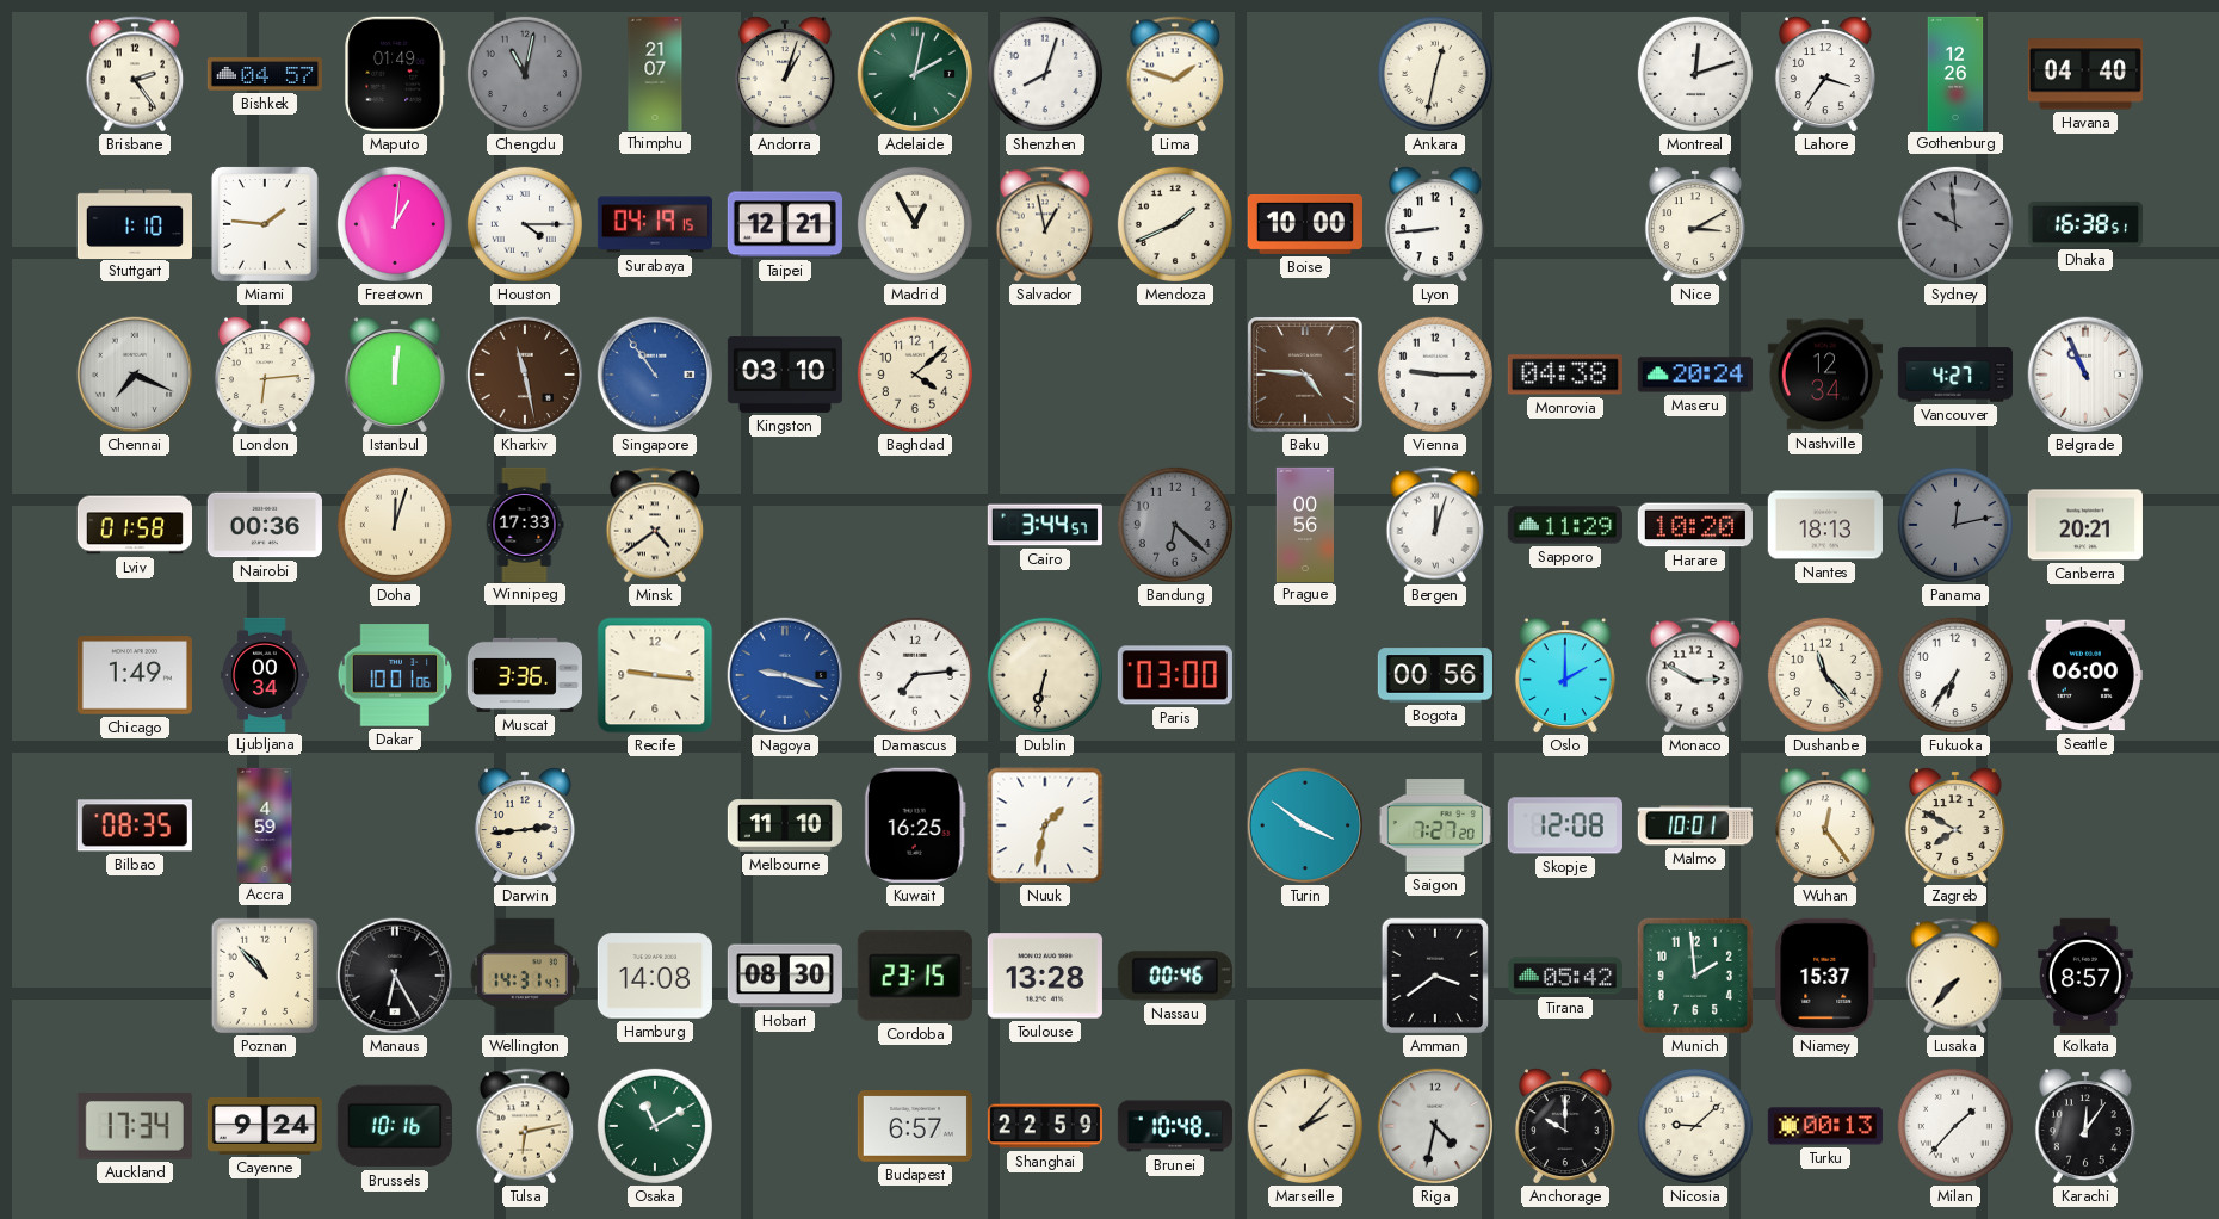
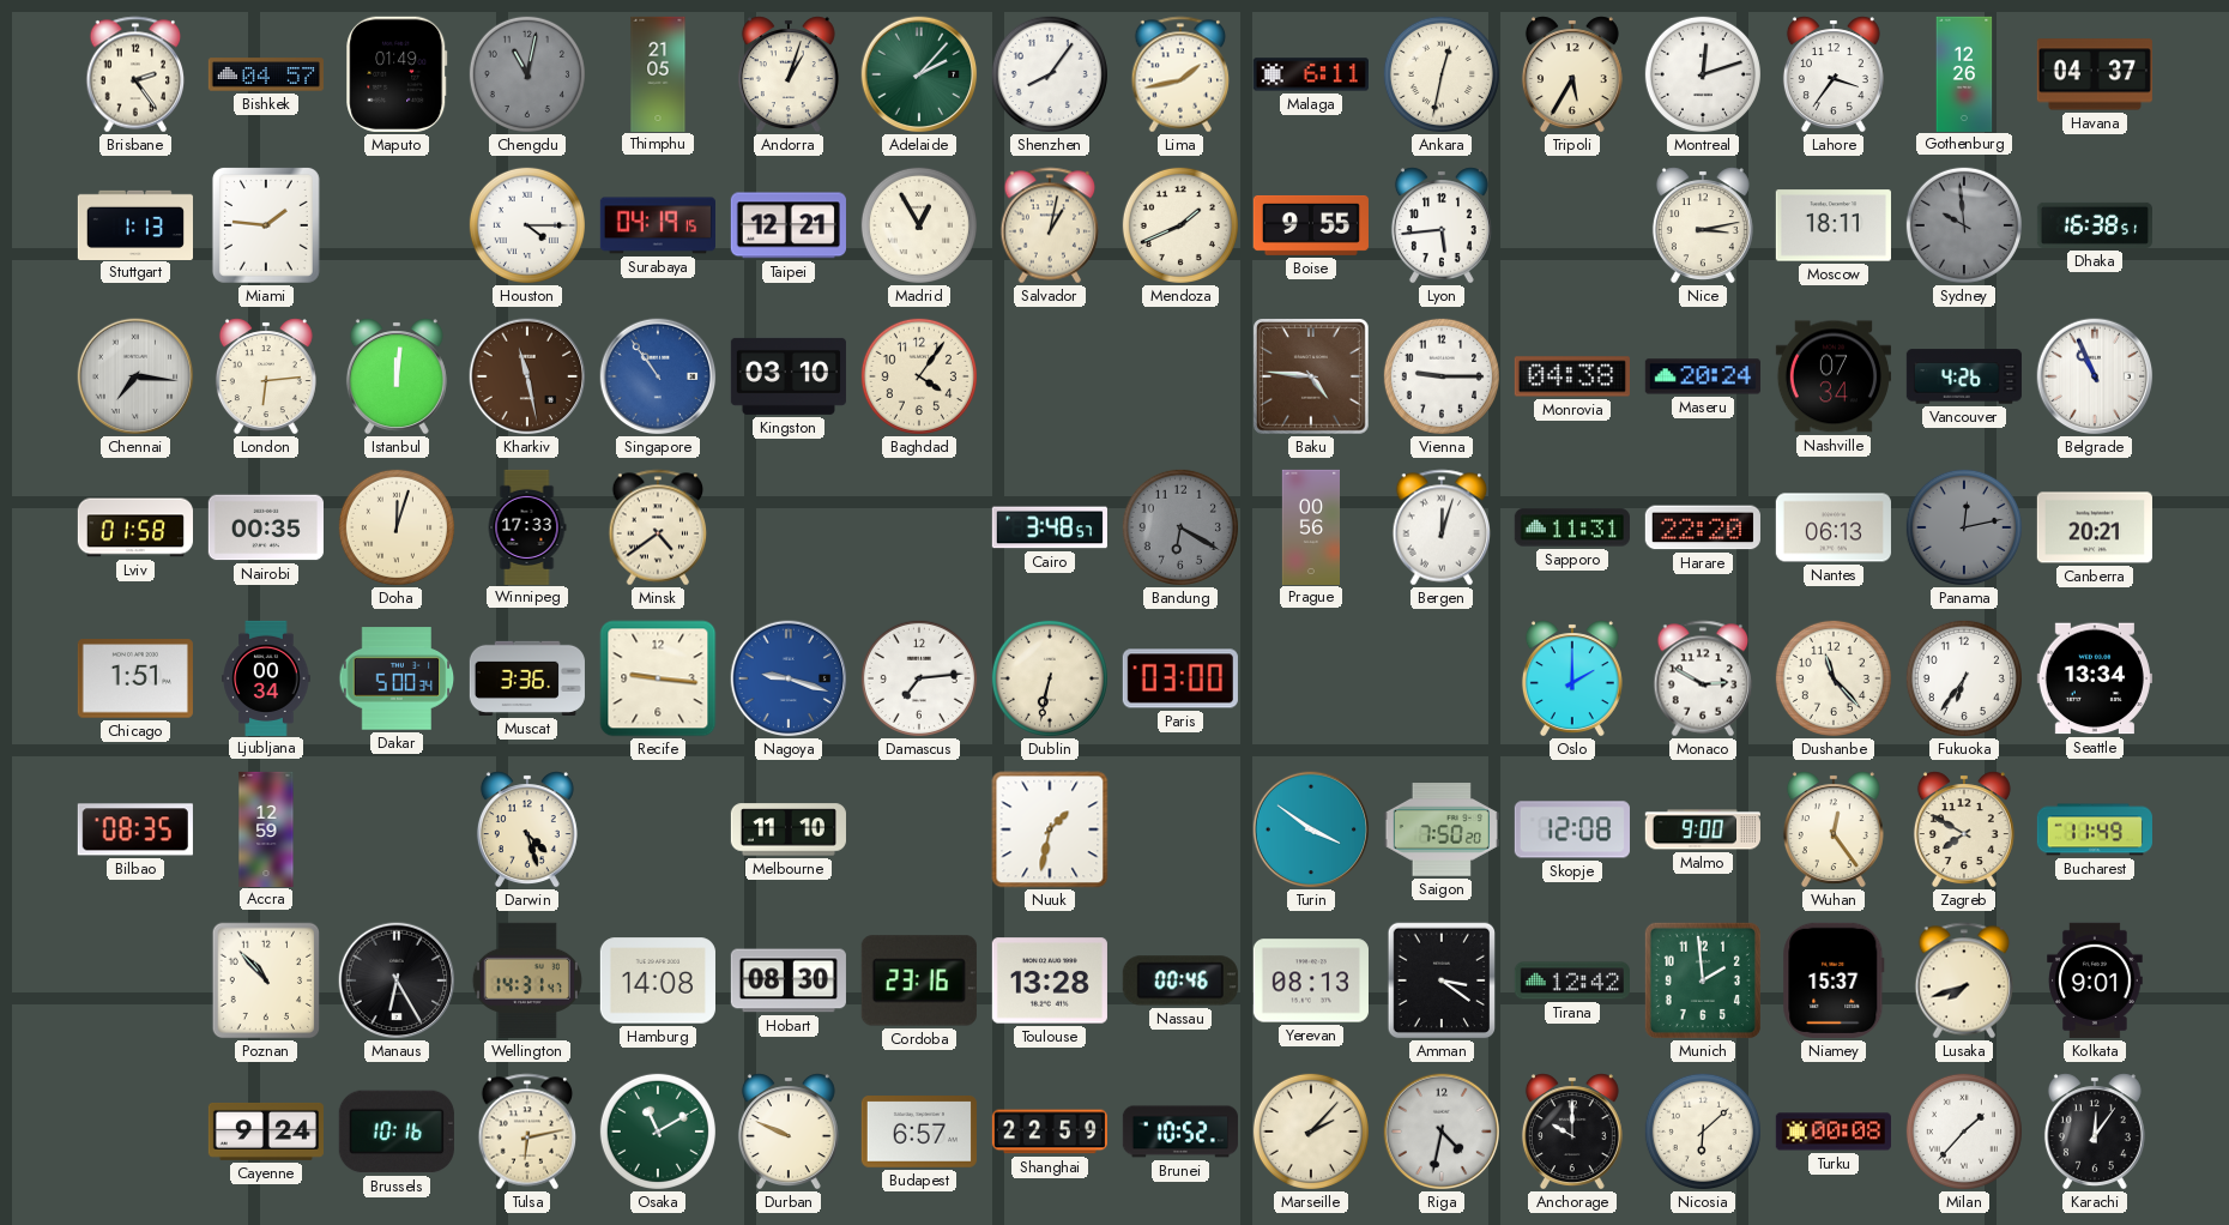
Thimphu: 21:07 -> 21:05 (658, 73)
Adelaide: 2:02 -> 2:07 (919, 74)
Shenzhen: 8:03 -> 8:06 (1050, 74)
Lima: 1:48 -> 1:43 (1180, 74)
Malaga: none -> 6:11 (1311, 74)
Tripoli: none -> 5:35 (1572, 74)
Havana: 04:40 -> 04:37 (2095, 74)
Stuttgart: 1:10 -> 1:13 (134, 224)
Freetown: 1:01 -> none (395, 224)
Salvador: 12:58 -> 1:02 (1050, 225)
Boise: 10:00 -> 9:55 (1311, 225)
Lyon: 8:44 -> 5:44 (1442, 225)
Nice: 3:10 -> 3:13 (1703, 225)
Moscow: none -> 18:11 (1834, 225)
Chennai: 7:19 -> 7:16 (135, 376)
Baghdad: 4:08 -> 4:06 (919, 376)
Nashville: 12:34 -> 07:34 (1834, 376)
Vancouver: 4:27 -> 4:26 (1964, 376)
Nairobi: 00:36 -> 00:35 (266, 527)
Cairo: 3:44 -> 3:48 (1050, 527)
Bandung: 6:22 -> 6:20 (1180, 527)
Sapporo: 11:29 -> 11:31 (1572, 527)
Harare: 10:20 -> 22:20 (1703, 527)
Nantes: 18:13 -> 06:13 (1834, 527)
Chicago: 1:49 -> 1:51 (135, 678)
Dakar: 10:01 -> 5:00 (397, 678)
Bogota: 00:56 -> none (1435, 675)
Seattle: 06:00 -> 13:34 (2095, 678)
Accra: 4:59 -> 12:59 (266, 828)
Darwin: 2:44 -> 4:27 (527, 829)
Kuwait: 16:25 -> none (915, 825)
Saigon: 7:27 -> 7:50 (1442, 829)
Malmo: 10:01 -> 9:00 (1703, 829)
Bucharest: none -> 11:49 (2094, 829)
Cordoba: 23:15 -> 23:16 (919, 980)
Yerevan: none -> 08:13 (1311, 980)
Amman: 3:39 -> 3:21 (1442, 980)
Tirana: 05:42 -> 12:42 (1572, 980)
Lusaka: 7:37 -> 7:42 (1964, 980)
Kolkata: 8:57 -> 9:01 (2096, 980)
Auckland: 17:34 -> none (135, 1127)
Durban: none -> 9:49 (789, 1132)
Brunei: 10:48 -> 10:52 (1180, 1132)
Nicosia: 9:08 -> 6:08 (1703, 1132)
Turku: 00:13 -> 00:08 (1834, 1132)
